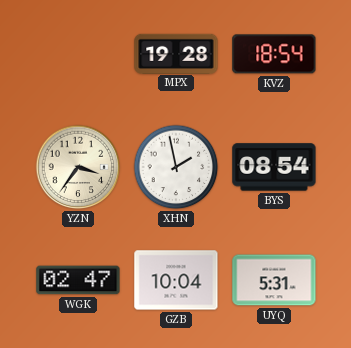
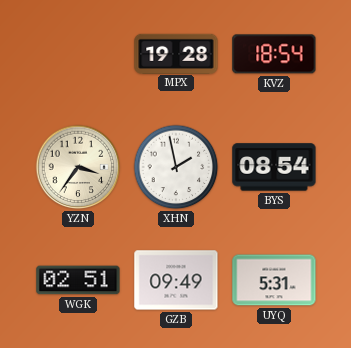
WGK: 02:47 -> 02:51 (78, 280)
GZB: 10:04 -> 09:49 (176, 280)
